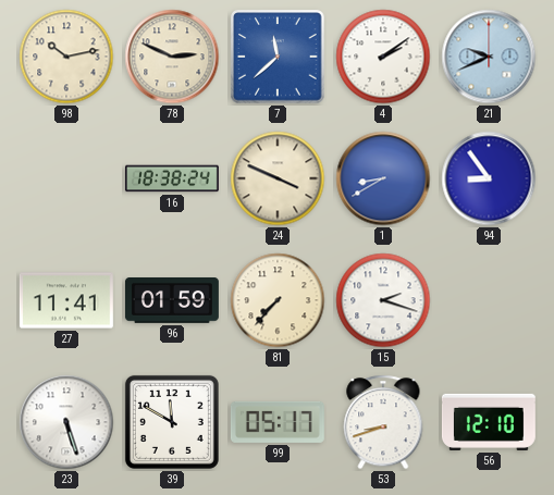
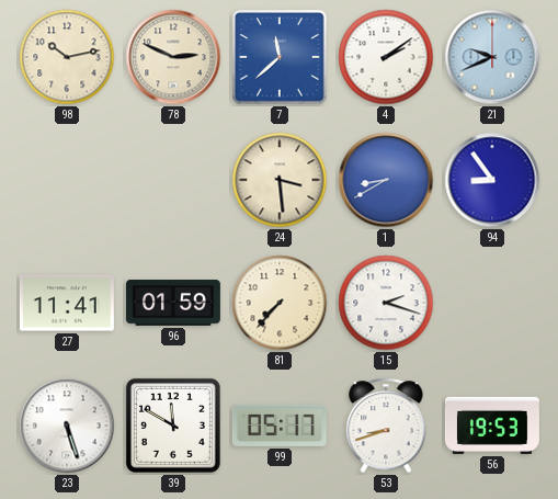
16: 18:38 -> none (172, 178)
24: 3:49 -> 3:29 (280, 180)
56: 12:10 -> 19:53 (492, 426)
